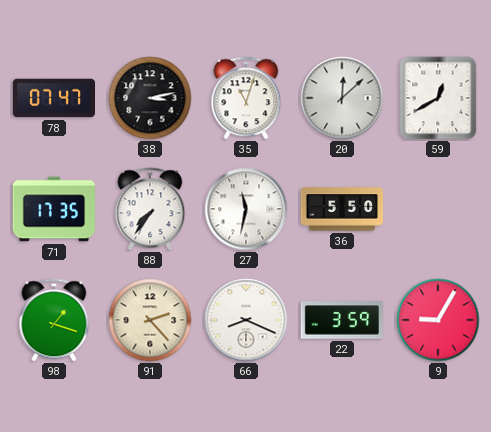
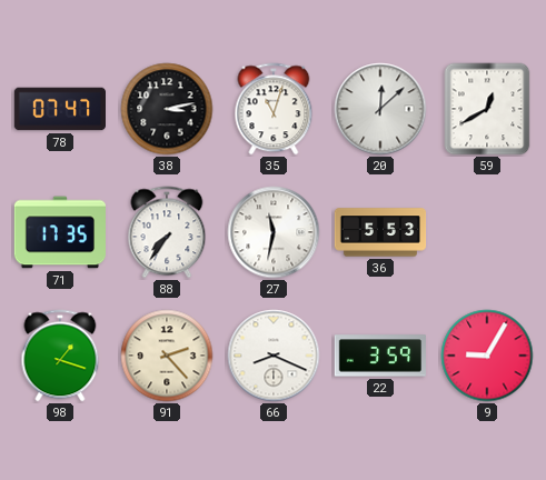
36: 5:50 -> 5:53 (380, 232)
